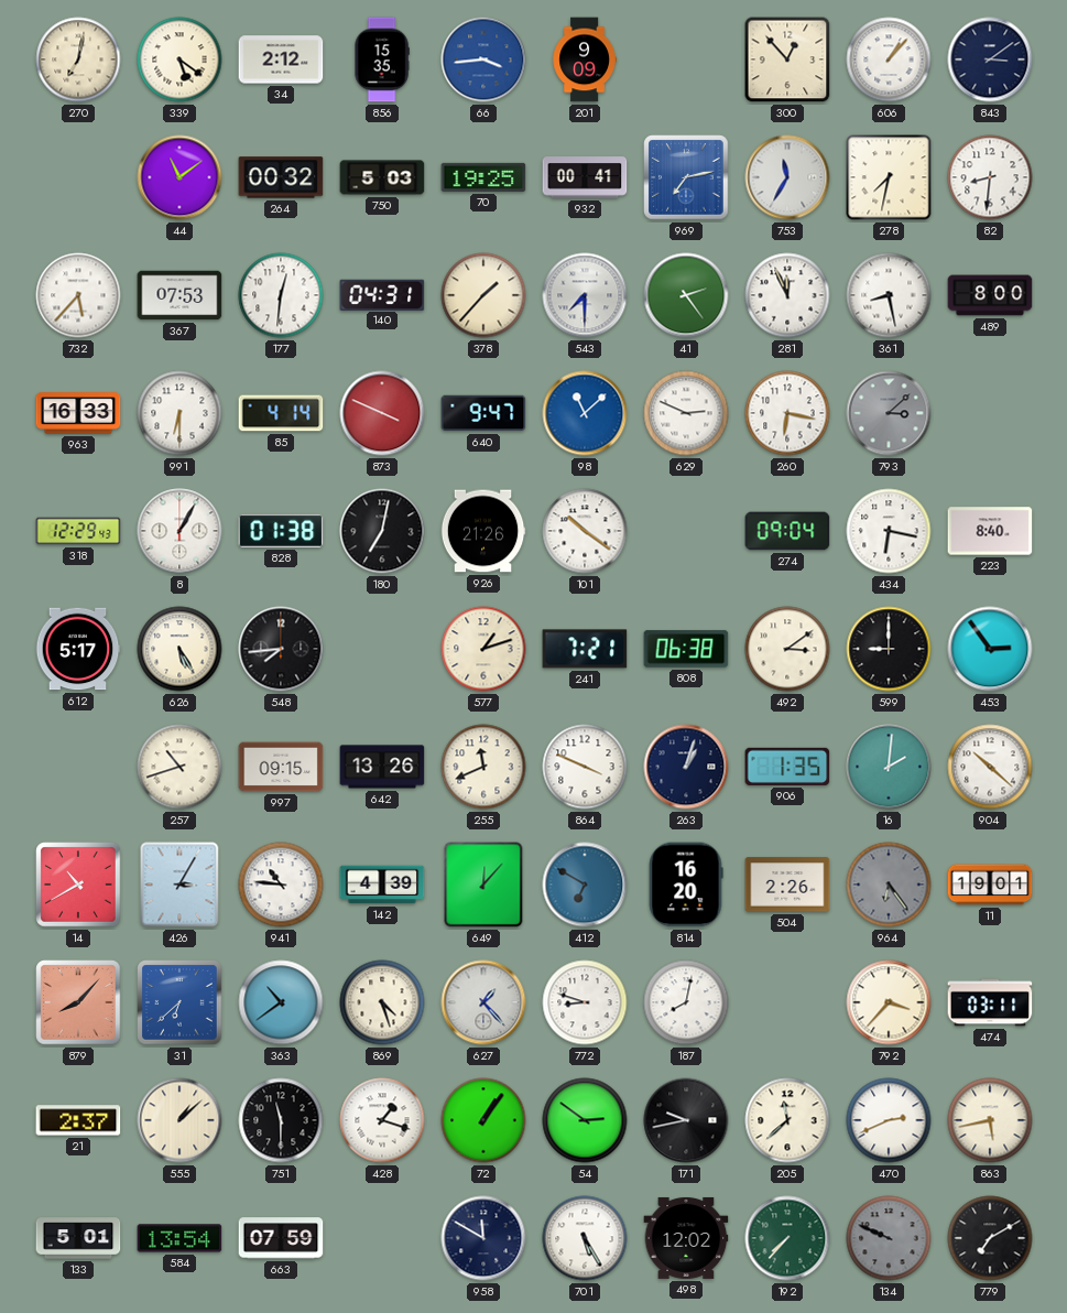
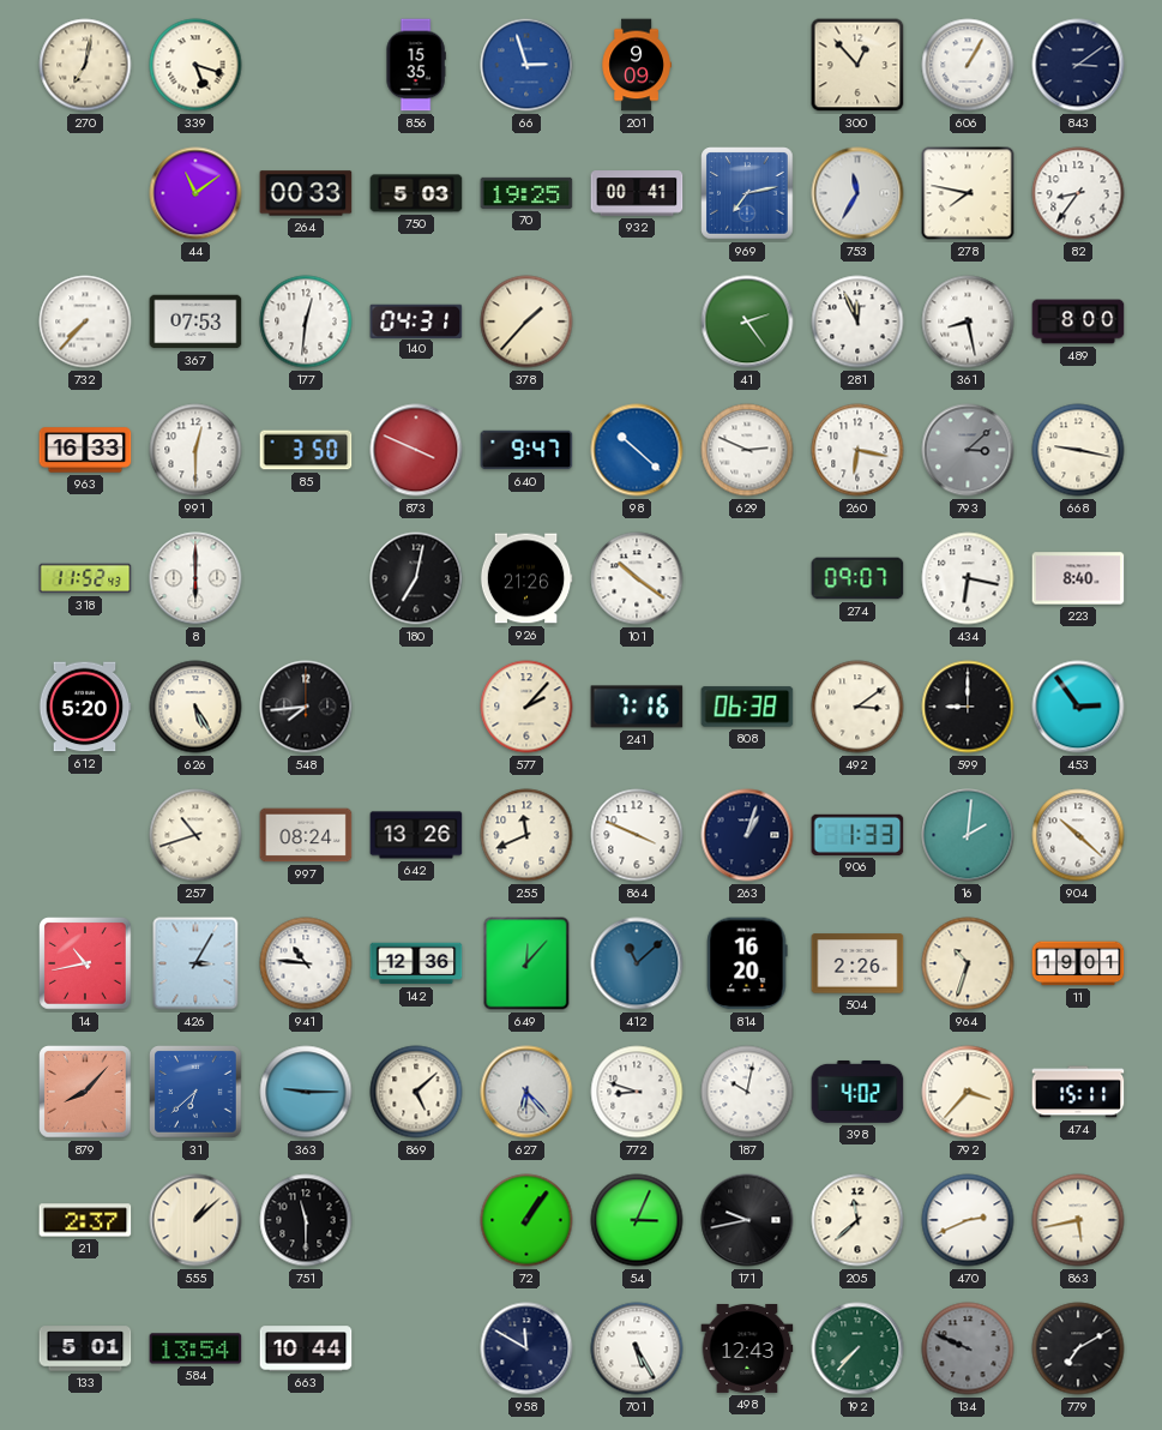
339: 5:21 -> 5:18 (195, 65)
34: 2:12 -> none (281, 59)
66: 3:44 -> 2:57 (526, 65)
606: 1:07 -> 1:05 (968, 65)
264: 00:32 -> 00:33 (306, 193)
278: 7:32 -> 7:47 (968, 193)
82: 8:31 -> 8:36 (1078, 193)
732: 5:37 -> 7:37 (85, 322)
543: 7:30 -> none (585, 295)
991: 6:30 -> 12:30 (195, 450)
85: 4:14 -> 3:50 (306, 450)
98: 11:08 -> 10:22 (637, 450)
668: none -> 9:17 (1078, 450)
318: 12:29 -> 11:52 (85, 578)
8: 1:05 -> 6:00 (195, 578)
828: 01:38 -> none (281, 531)
274: 09:04 -> 09:07 (857, 578)
612: 5:17 -> 5:20 (85, 707)
577: 1:12 -> 2:07 (526, 707)
241: 7:21 -> 7:16 (637, 707)
997: 09:15 -> 08:24 (306, 835)
906: 1:35 -> 1:33 (857, 835)
14: 10:40 -> 10:43 (85, 963)
142: 4:39 -> 12:36 (416, 963)
412: 6:50 -> 11:08 (637, 963)
964: 6:24 -> 10:33 (968, 963)
964 dial: grey -> cream (968, 963)
363: 10:39 -> 9:15 (306, 1092)
869: 4:27 -> 5:08 (416, 1092)
627: 1:23 -> 6:23 (526, 1092)
187: 8:02 -> 10:02 (747, 1092)
398: none -> 4:02 (857, 1092)
474: 03:11 -> 15:11 (1078, 1092)
428: 1:18 -> none (382, 1120)
54: 2:51 -> 3:04 (637, 1220)
663: 07:59 -> 10:44 (306, 1348)
498: 12:02 -> 12:43 (747, 1348)
